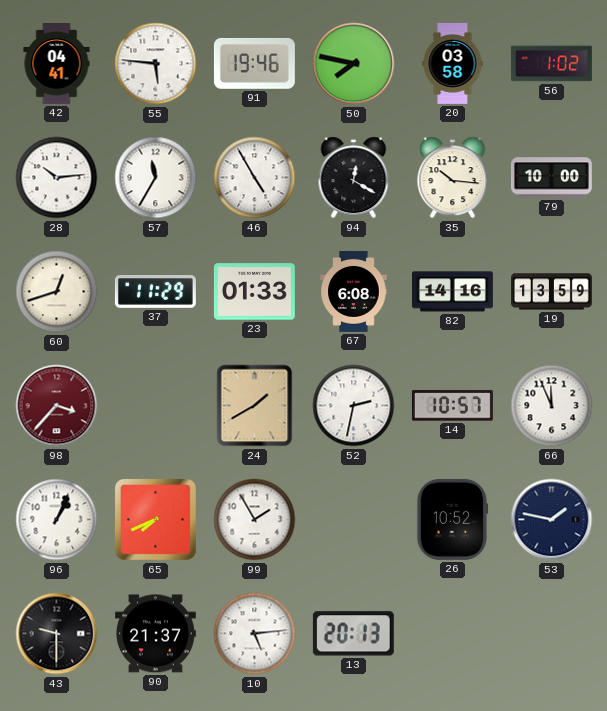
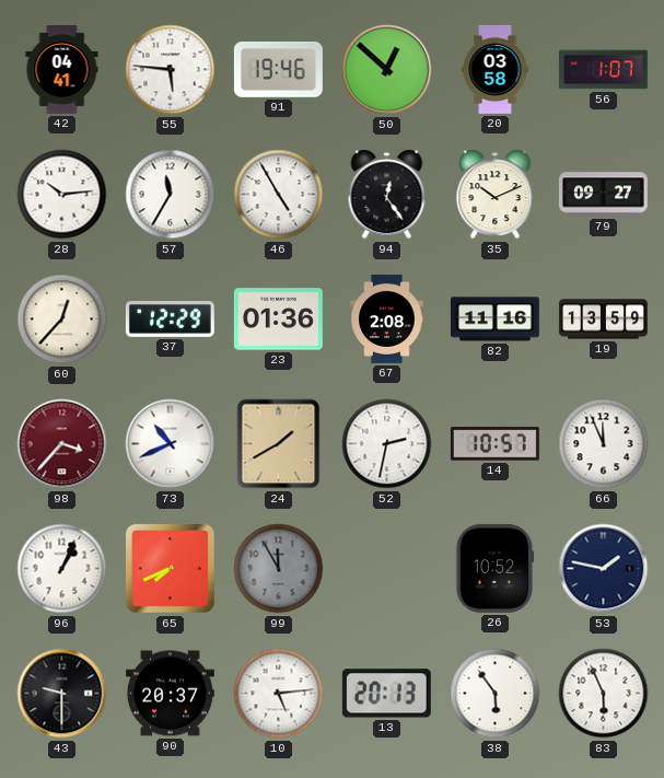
50: 7:47 -> 12:52 (387, 70)
56: 1:02 -> 1:07 (603, 70)
94: 12:20 -> 12:24 (387, 195)
35: 10:16 -> 10:11 (496, 195)
79: 10:00 -> 09:27 (603, 195)
60: 12:42 -> 12:37 (62, 320)
37: 11:29 -> 12:29 (170, 320)
23: 01:33 -> 01:36 (278, 320)
67: 6:08 -> 2:08 (387, 318)
82: 14:16 -> 11:16 (494, 320)
73: none -> 10:41 (171, 444)
99: 1:55 -> 11:55 (279, 569)
99 dial: white -> grey (279, 569)
90: 21:37 -> 20:37 (170, 694)
38: none -> 5:54 (496, 694)
83: none -> 5:56 (604, 694)
